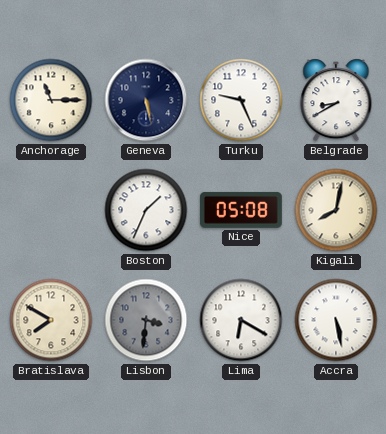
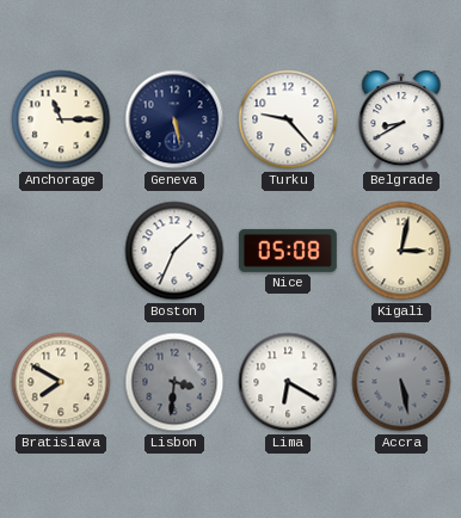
Turku: 9:26 -> 9:23 (288, 119)
Kigali: 8:02 -> 3:02 (401, 251)
Accra dial: white -> grey (401, 382)
